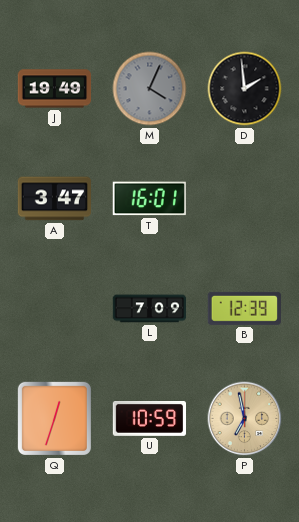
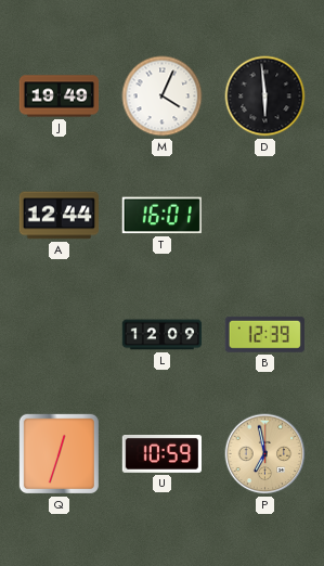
M dial: grey -> white (163, 97)
D: 1:59 -> 5:59 (265, 97)
A: 3:47 -> 12:44 (60, 216)
L: 7:09 -> 12:09 (163, 335)
